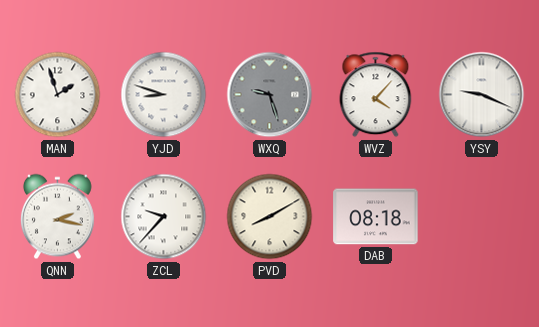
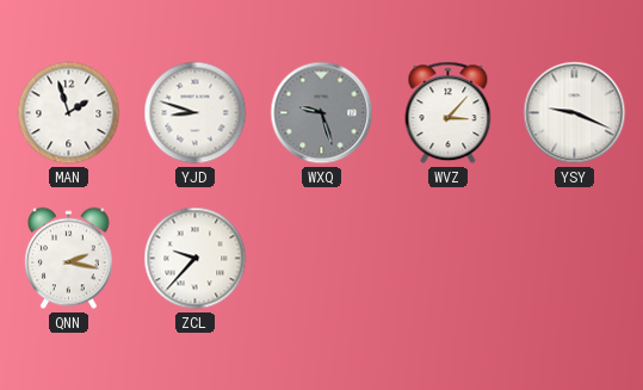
WVZ: 4:07 -> 3:07 (449, 113)
PVD: 8:10 -> none (270, 217)
DAB: 08:18 -> none (376, 217)
